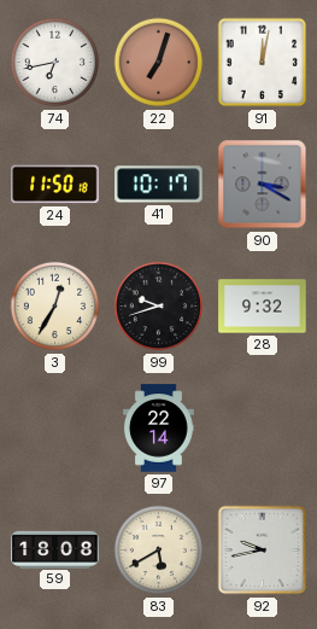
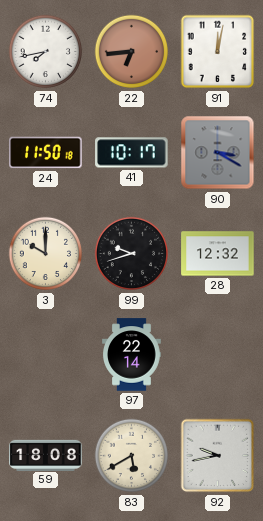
74: 6:43 -> 7:43 (46, 52)
22: 7:03 -> 6:44 (132, 52)
3: 12:35 -> 10:00 (46, 254)
28: 9:32 -> 12:32 (218, 254)
